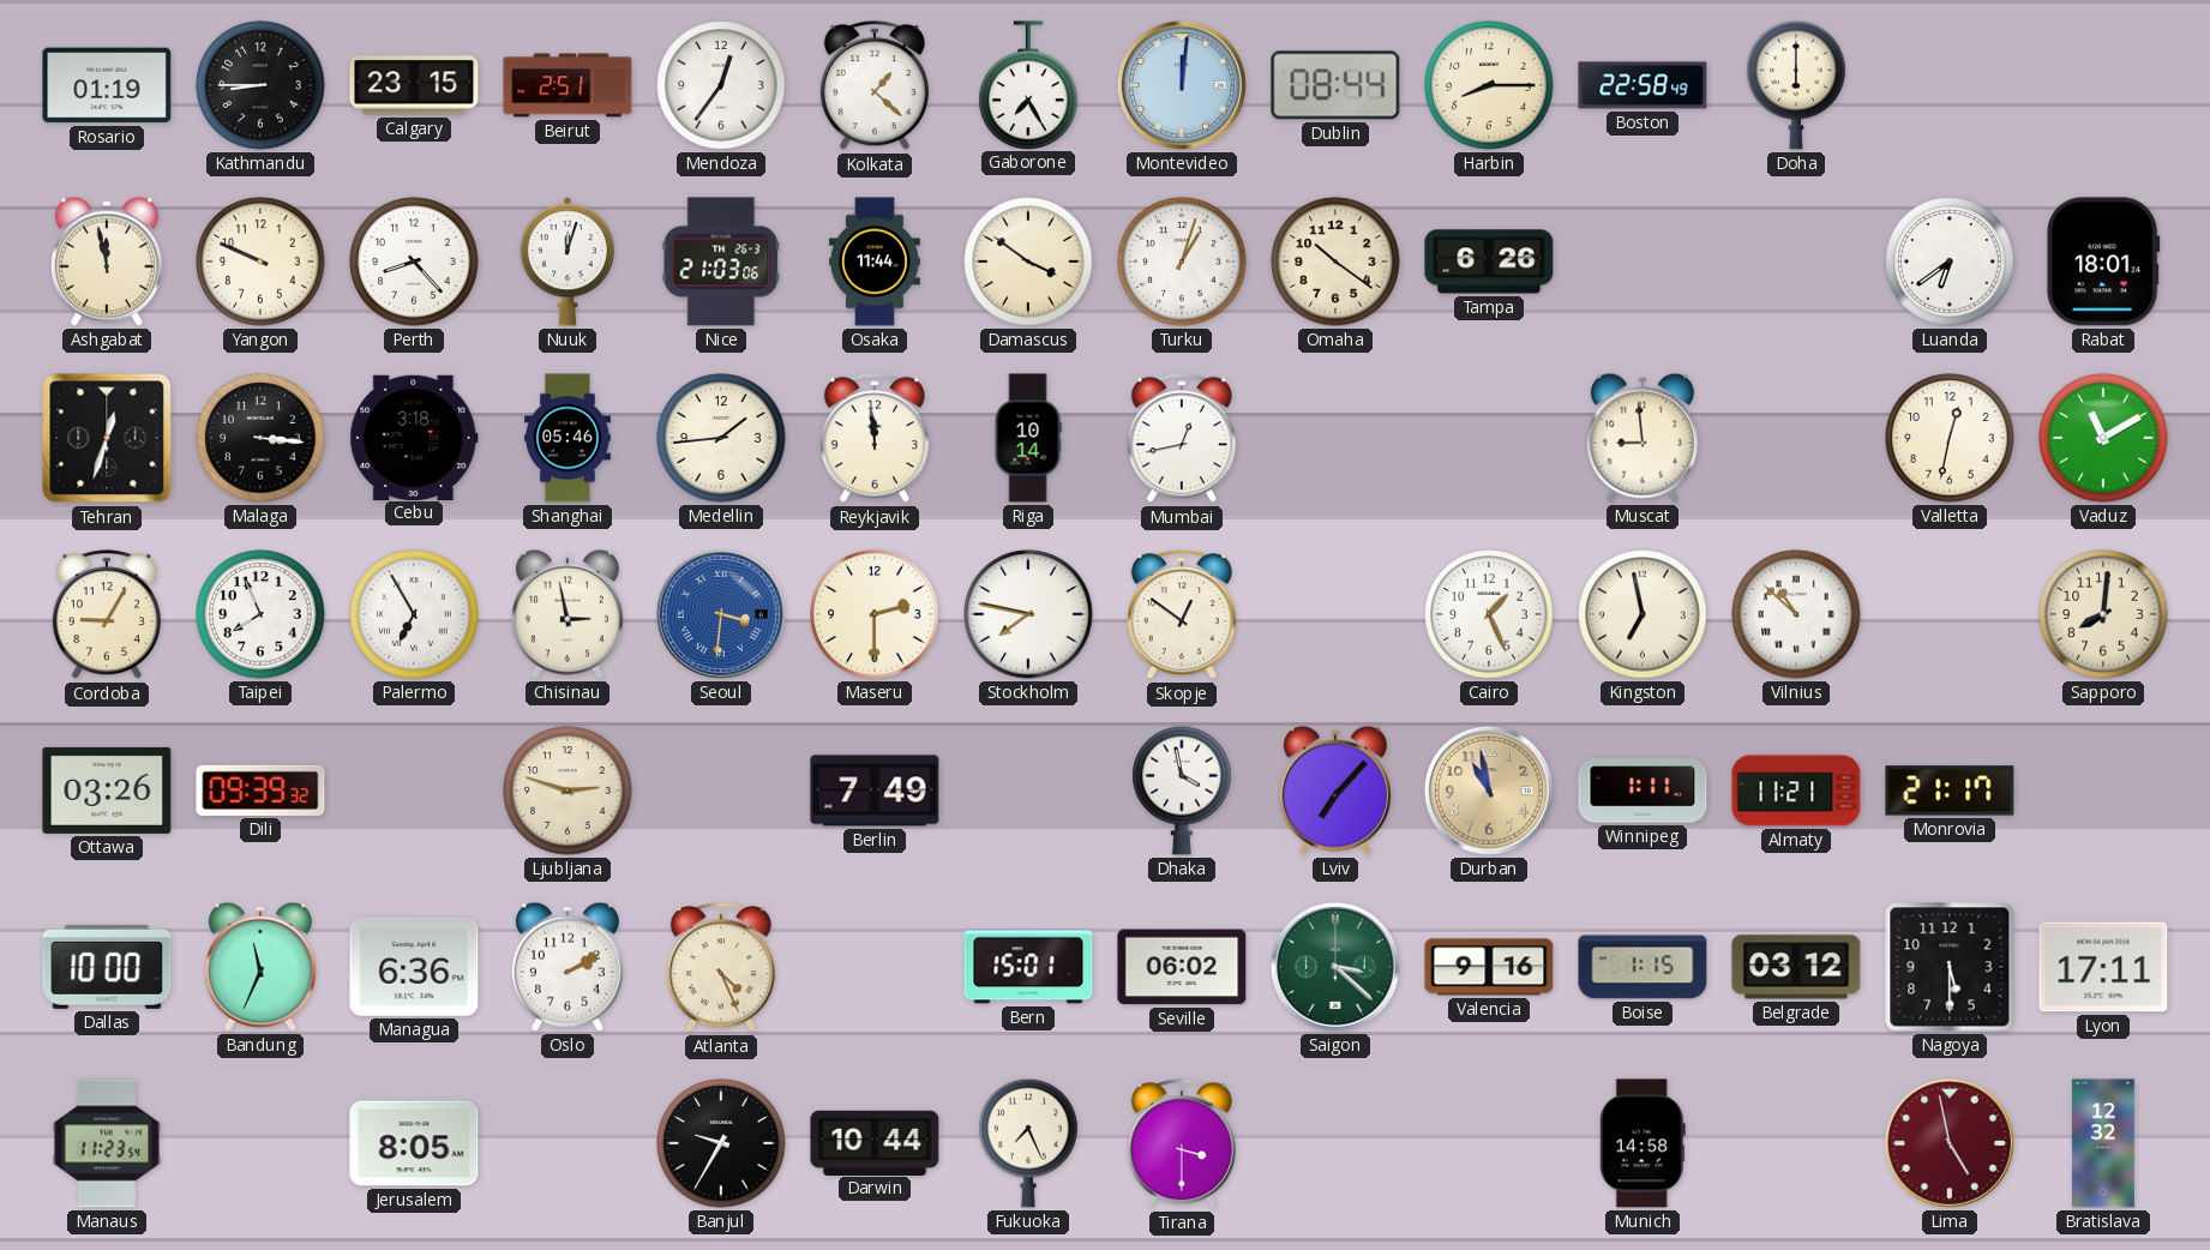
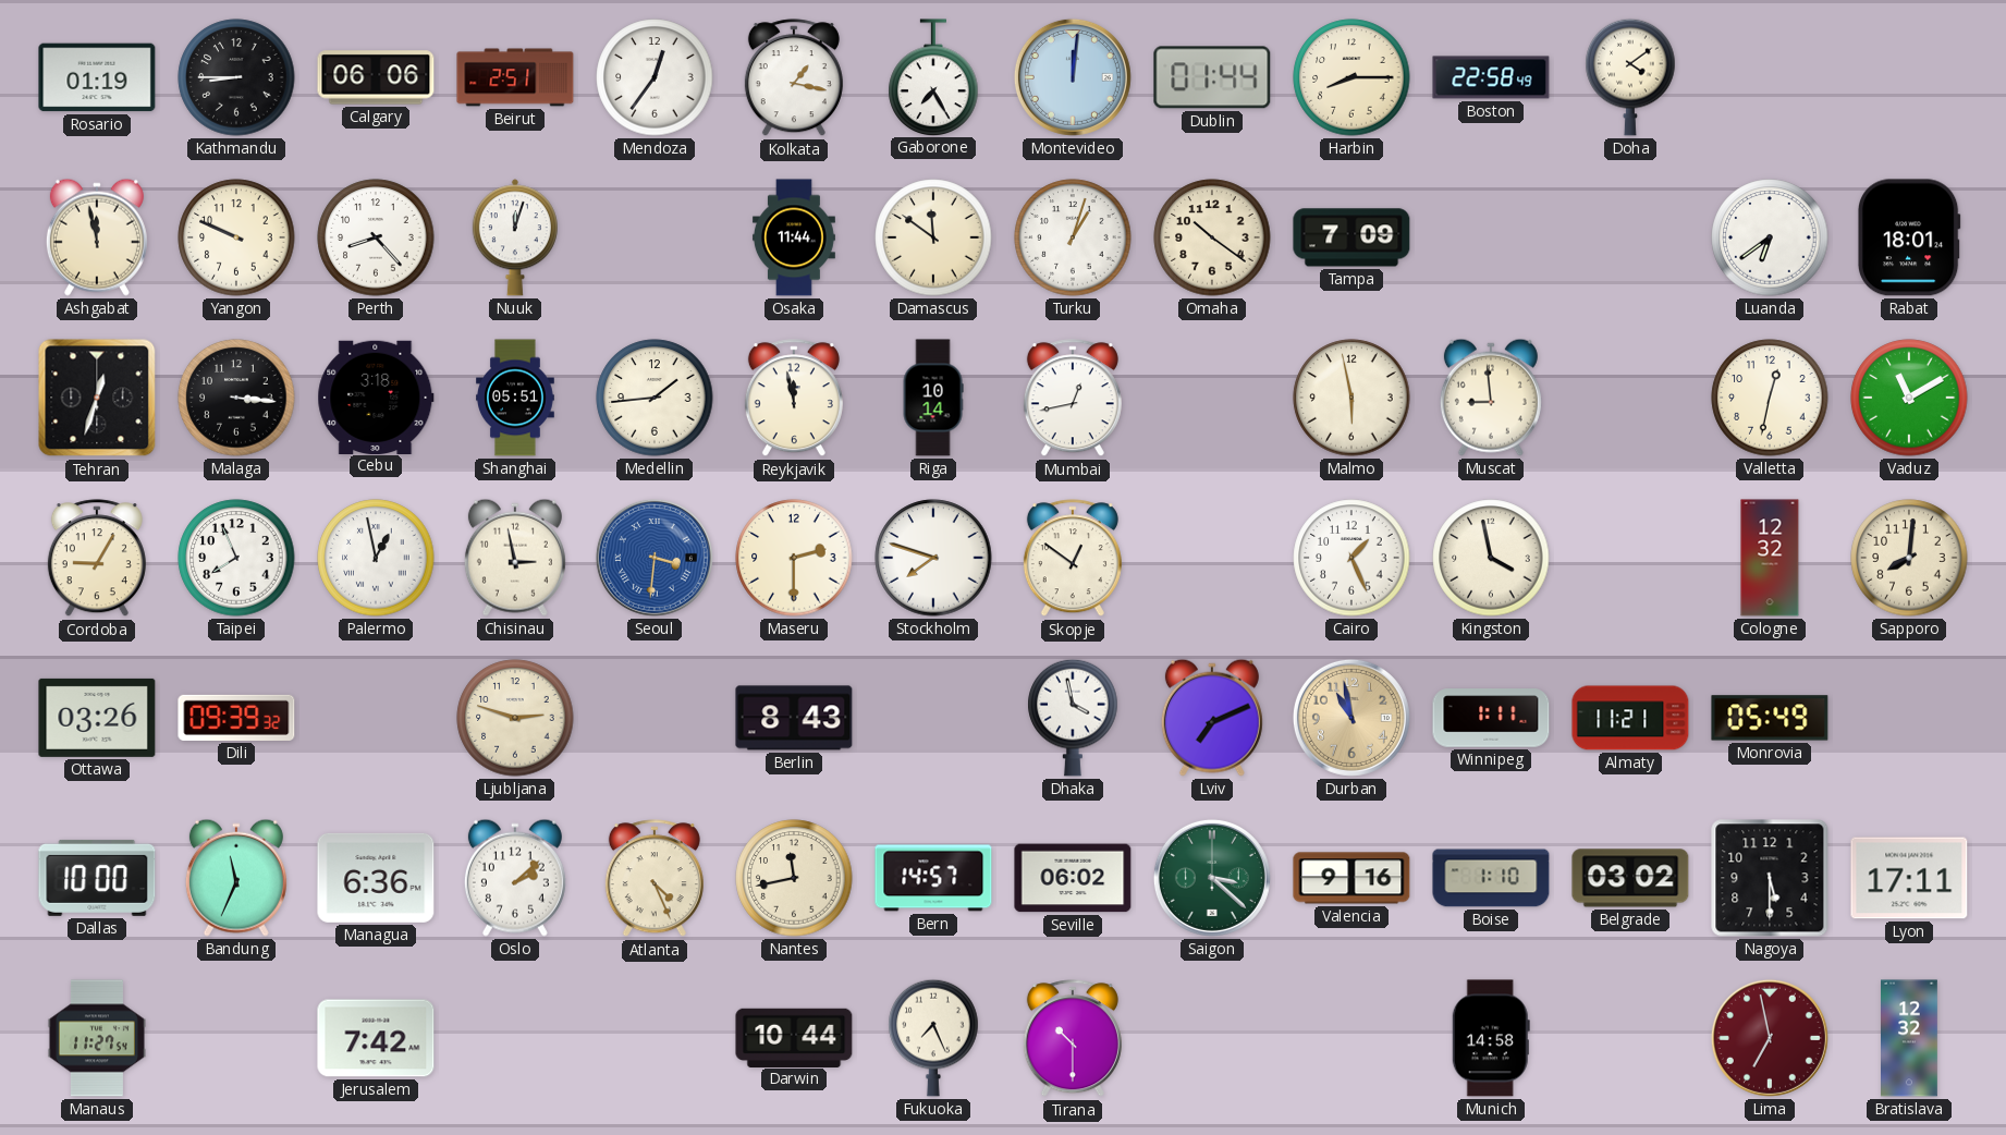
Calgary: 23:15 -> 06:06 (376, 77)
Kolkata: 1:22 -> 1:17 (794, 78)
Dublin: 08:44 -> 01:44 (1212, 77)
Doha: 6:00 -> 4:09 (1630, 77)
Nice: 21:03 -> none (721, 262)
Damascus: 3:51 -> 11:51 (933, 237)
Tampa: 6:26 -> 7:09 (1351, 237)
Shanghai: 05:46 -> 05:51 (516, 398)
Reykjavik: 11:59 -> 11:58 (794, 399)
Malmo: none -> 5:58 (1351, 398)
Palermo: 6:55 -> 12:58 (376, 558)
Stockholm: 7:47 -> 7:48 (933, 558)
Kingston: 6:58 -> 3:58 (1491, 558)
Vilnius: 10:52 -> none (1796, 614)
Cologne: none -> 12:32 (1770, 558)
Berlin: 7:49 -> 8:43 (794, 718)
Lviv: 7:07 -> 7:11 (1212, 718)
Monrovia: 21:17 -> 05:49 (1770, 718)
Oslo: 2:10 -> 2:08 (515, 878)
Nantes: none -> 11:43 (794, 878)
Bern: 15:01 -> 14:57 (933, 878)
Boise: 1:15 -> 1:10 (1491, 878)
Belgrade: 03:12 -> 03:02 (1630, 878)
Manaus: 11:23 -> 11:27 (97, 1038)
Jerusalem: 8:05 -> 7:42 (376, 1038)
Banjul: 9:35 -> none (721, 1143)
Tirana: 3:30 -> 10:30 (1073, 1039)
Lima: 4:58 -> 6:58 (1770, 1038)
